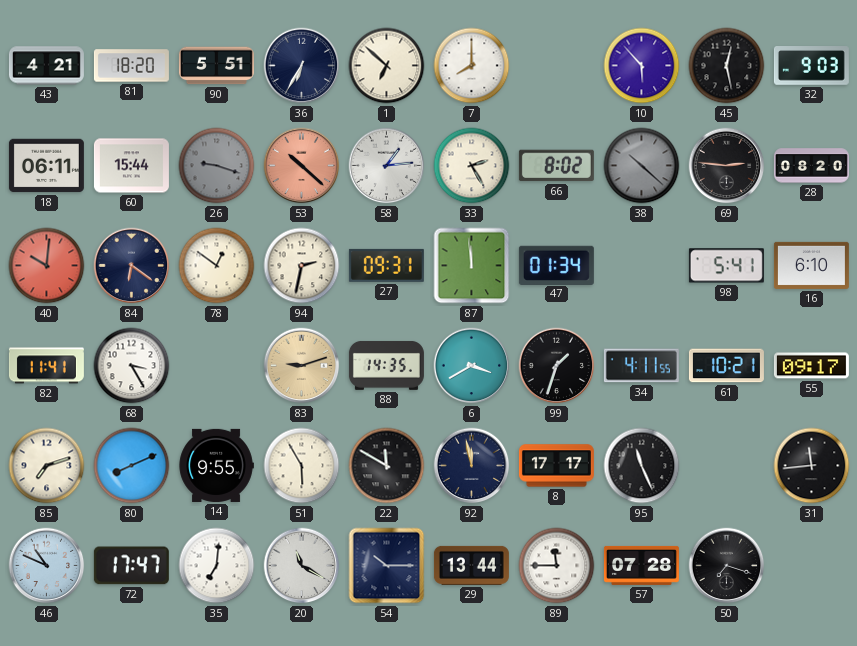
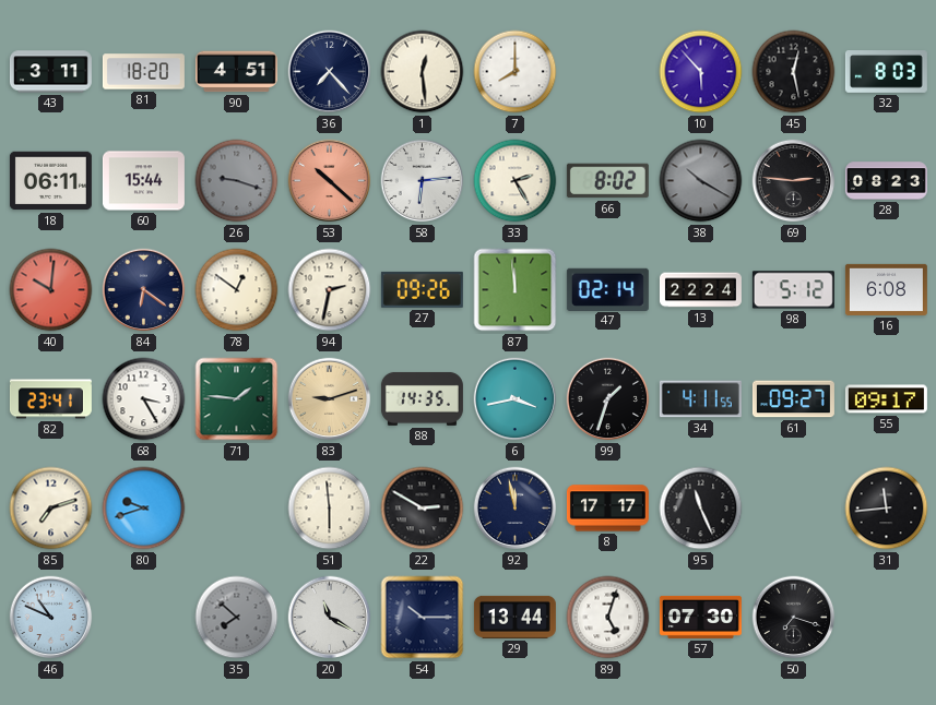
43: 4:21 -> 3:11 (50, 72)
90: 5:51 -> 4:51 (236, 72)
36: 6:35 -> 7:23 (330, 72)
1: 6:52 -> 12:29 (423, 72)
32: 9:03 -> 8:03 (886, 72)
58: 1:14 -> 6:14 (423, 181)
38: 10:22 -> 10:20 (701, 181)
28: 08:20 -> 08:23 (886, 181)
27: 09:31 -> 09:26 (422, 289)
47: 01:34 -> 02:14 (607, 289)
13: none -> 22:24 (700, 290)
98: 5:41 -> 5:12 (793, 290)
16: 6:10 -> 6:08 (886, 289)
82: 11:41 -> 23:41 (50, 399)
71: none -> 1:46 (237, 399)
6: 3:40 -> 3:43 (516, 399)
61: 10:21 -> 09:27 (793, 399)
80: 8:11 -> 9:42 (144, 509)
14: 9:55 -> none (216, 465)
51: 5:55 -> 5:59 (330, 509)
22: 11:50 -> 2:50 (423, 509)
72: 17:47 -> none (131, 566)
35: 7:01 -> 7:52 (237, 618)
35 dial: white -> grey (237, 618)
89: 11:45 -> 5:03 (608, 618)
57: 07:28 -> 07:30 (700, 617)
